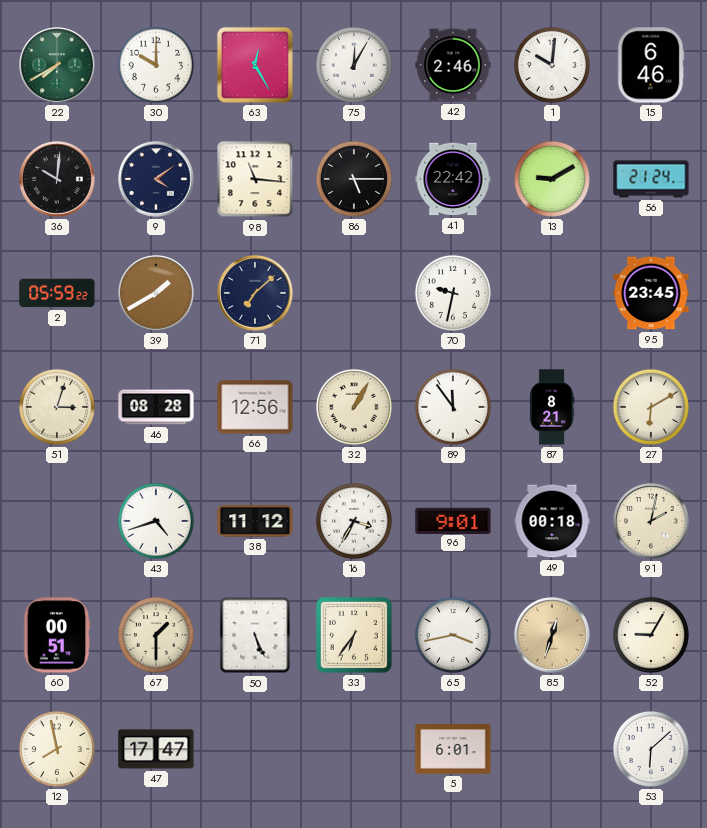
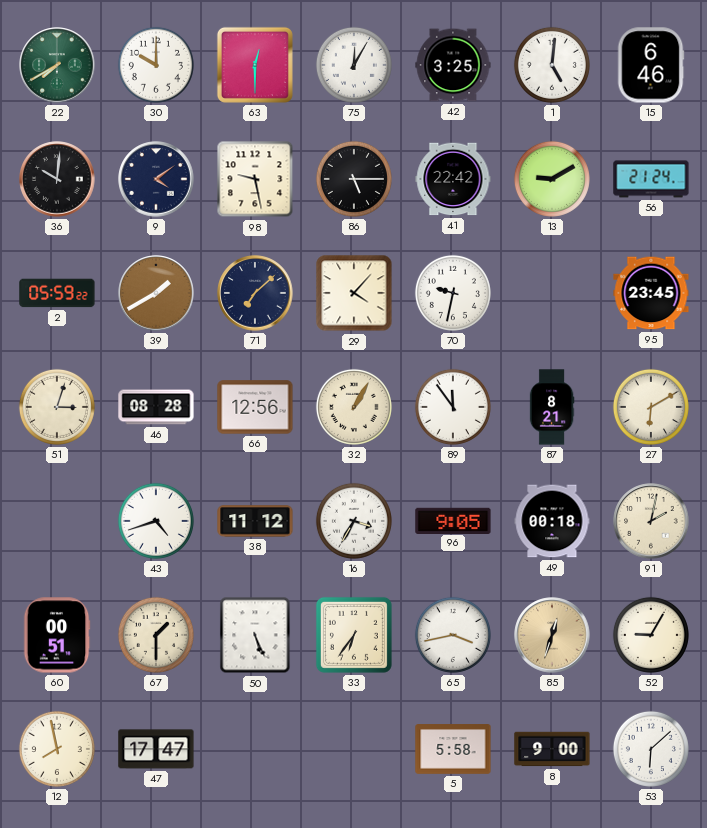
63: 12:25 -> 12:30 (255, 65)
42: 2:46 -> 3:25 (453, 65)
1: 10:01 -> 5:01 (552, 65)
98: 11:16 -> 9:28 (255, 179)
29: none -> 4:07 (354, 293)
96: 9:01 -> 9:05 (453, 520)
5: 6:01 -> 5:58 (453, 749)
8: none -> 9:00 (552, 749)
